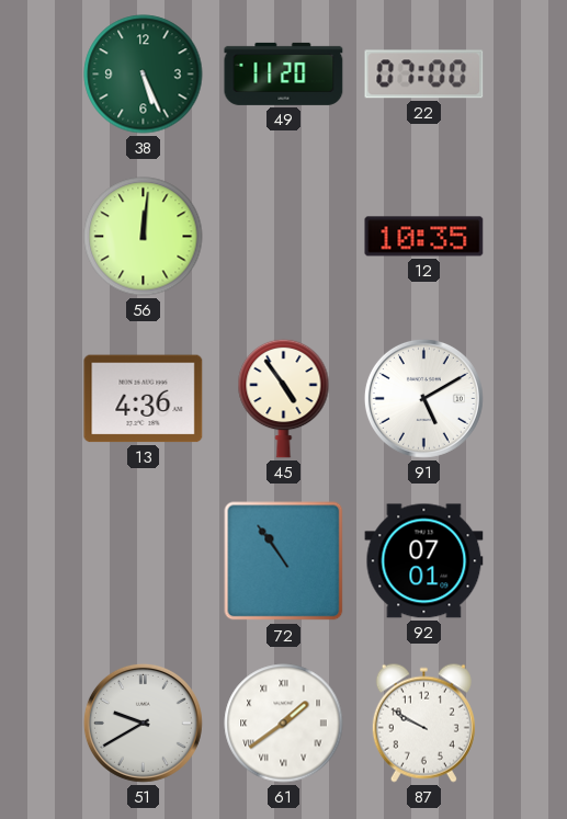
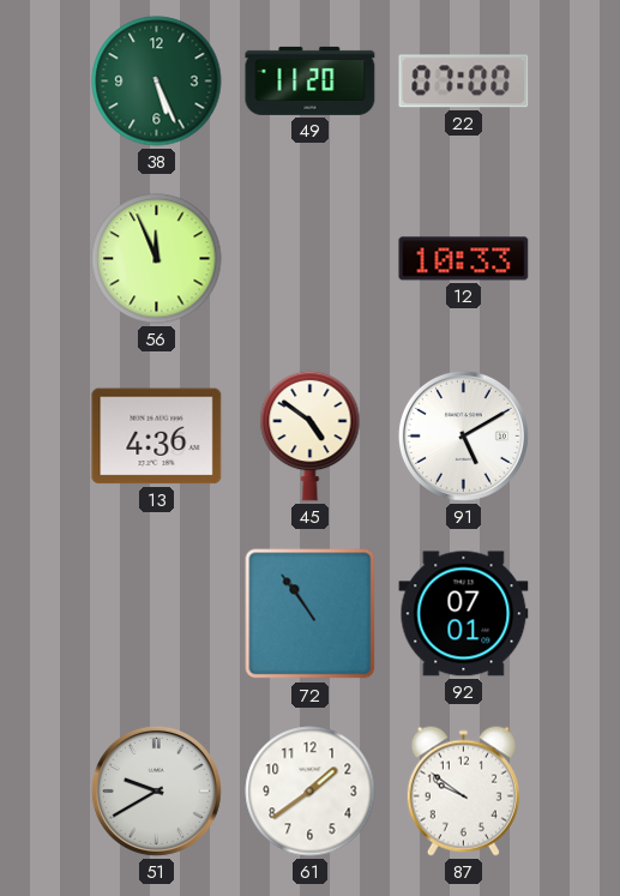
56: 12:01 -> 11:56 (157, 259)
12: 10:35 -> 10:33 (464, 259)
45: 4:54 -> 4:51 (311, 435)
61 numerals: Roman -> Arabic (311, 792)
87: 9:50 -> 9:51 (463, 790)
